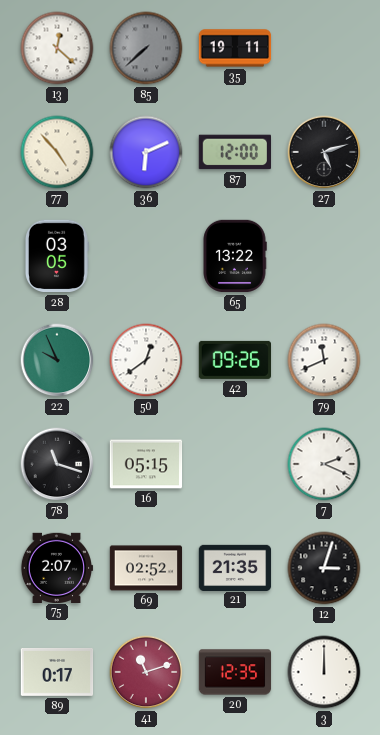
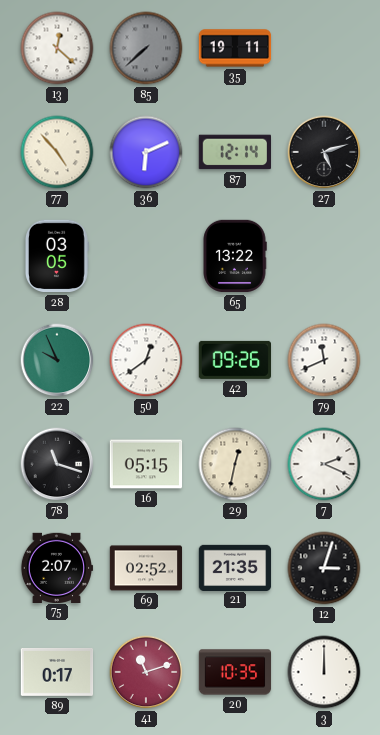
87: 12:00 -> 12:14 (234, 152)
29: none -> 12:32 (235, 464)
20: 12:35 -> 10:35 (235, 672)
